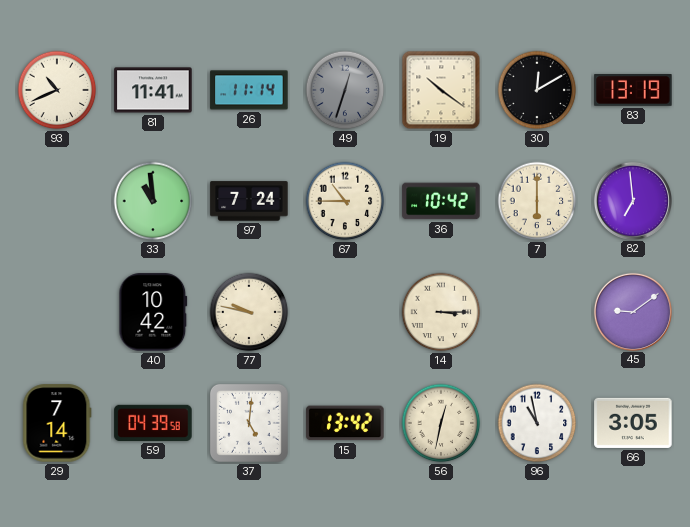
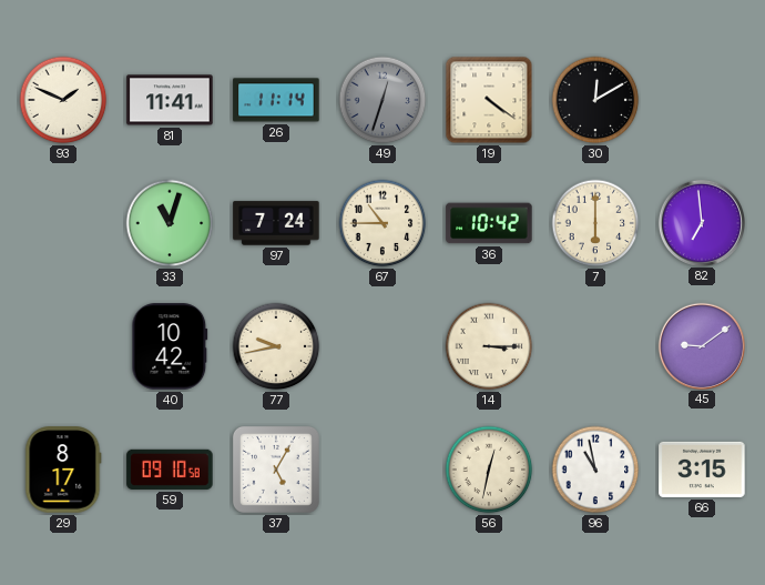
93: 10:41 -> 1:49 (63, 100)
19: 10:21 -> 4:21 (489, 100)
83: 13:19 -> none (633, 91)
33: 10:59 -> 11:03 (170, 223)
77: 9:47 -> 9:43 (276, 346)
29: 7:14 -> 8:17 (63, 470)
59: 04:39 -> 09:10 (170, 470)
37: 5:01 -> 5:05 (276, 470)
15: 13:42 -> none (345, 423)
66: 3:05 -> 3:15 (702, 470)
